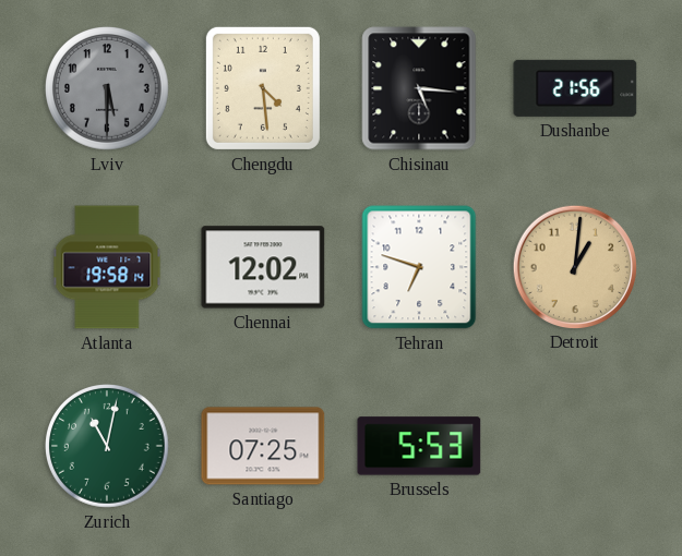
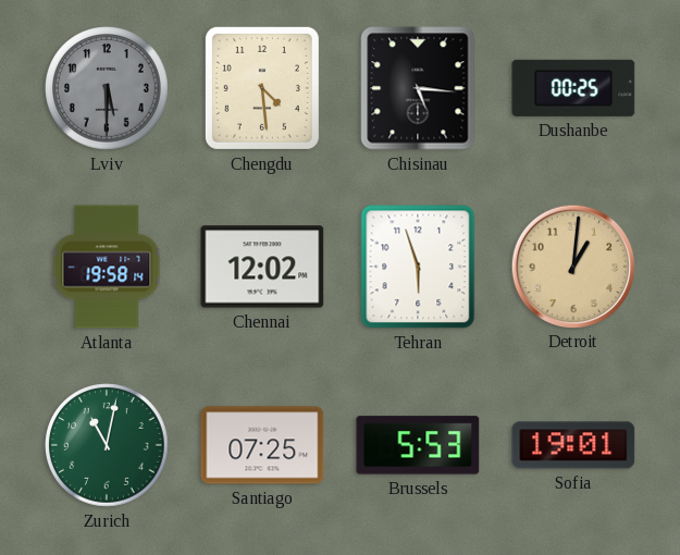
Dushanbe: 21:56 -> 00:25 (573, 88)
Tehran: 6:48 -> 5:57 (418, 267)
Sofia: none -> 19:01 (573, 445)
